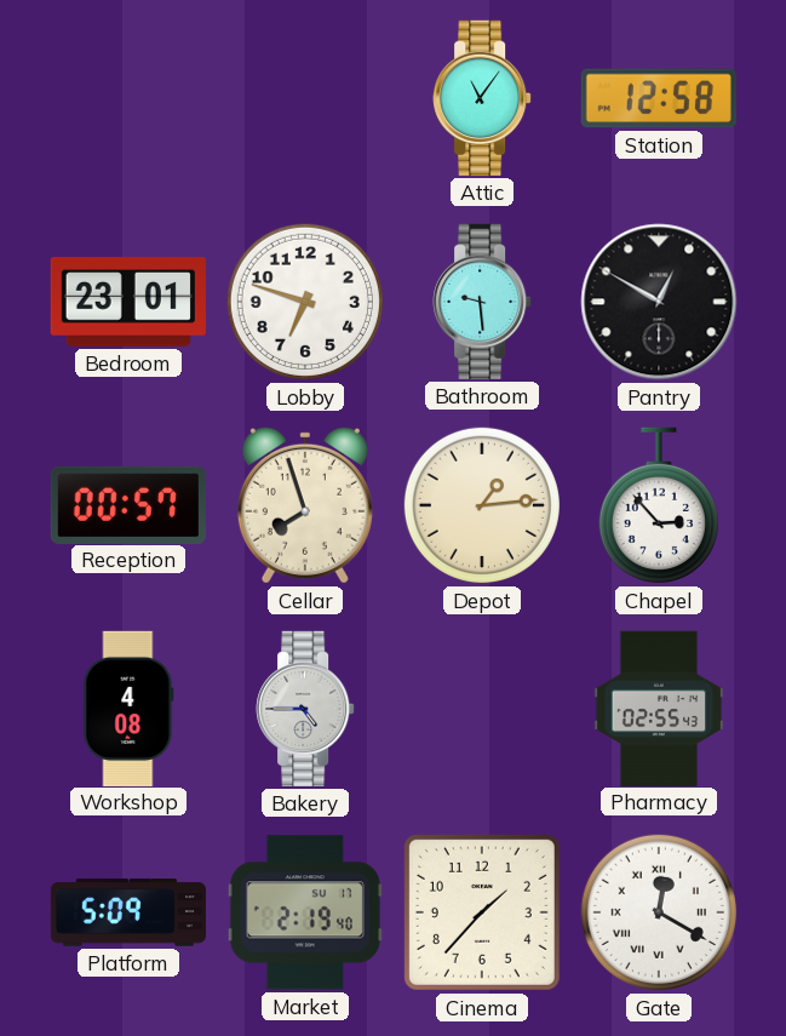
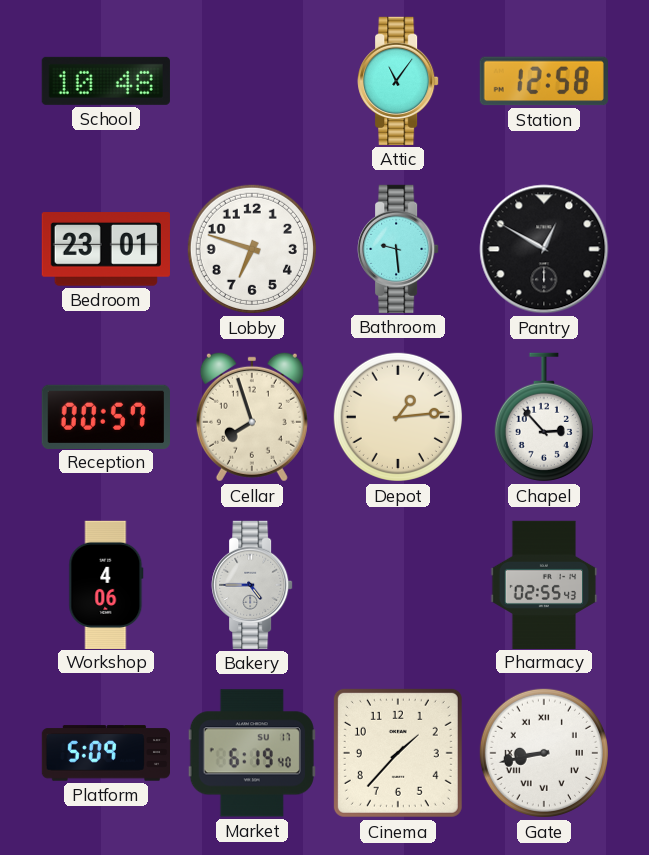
School: none -> 10:48 (106, 81)
Workshop: 4:08 -> 4:06 (106, 584)
Market: 2:19 -> 6:19 (252, 753)
Gate: 12:20 -> 8:43 (544, 753)
